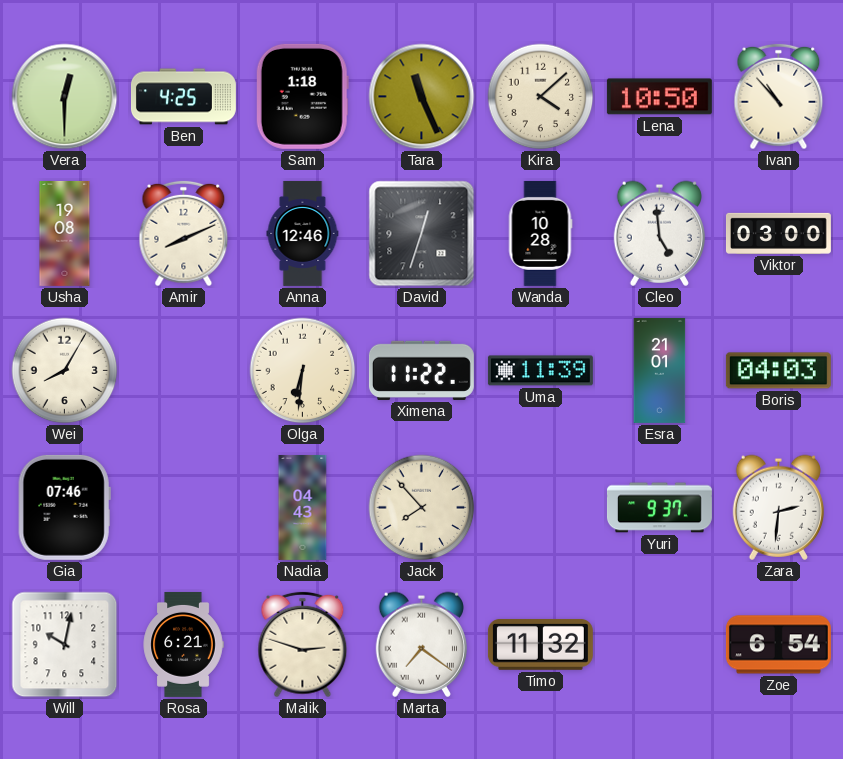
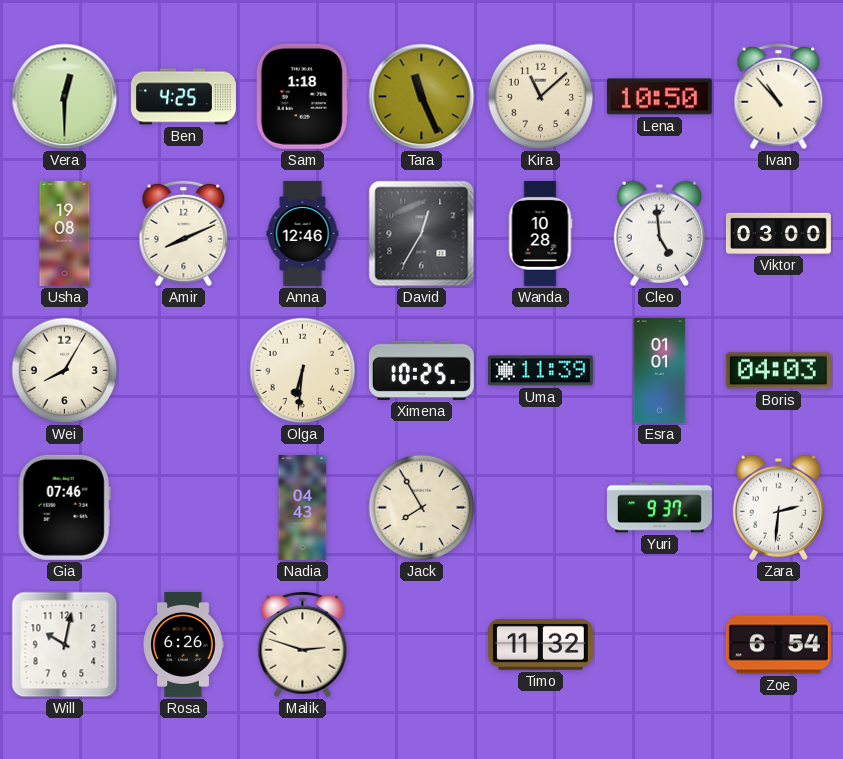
Kira: 4:08 -> 11:08 (541, 97)
David: 12:33 -> 12:35 (422, 234)
Ximena: 11:22 -> 10:25 (421, 370)
Esra: 21:01 -> 01:01 (660, 370)
Jack: 7:53 -> 7:55 (422, 508)
Rosa: 6:21 -> 6:26 (183, 644)
Marta: 7:21 -> none (421, 644)
